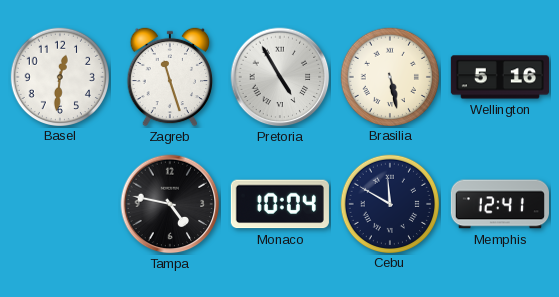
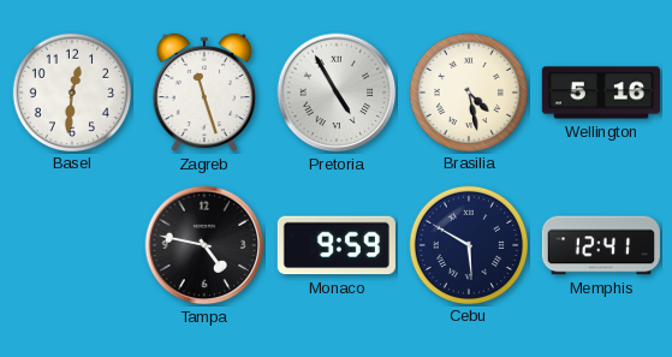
Brasilia: 5:28 -> 4:28 (468, 91)
Monaco: 10:04 -> 9:59 (337, 245)
Cebu: 11:50 -> 5:50 (468, 244)
